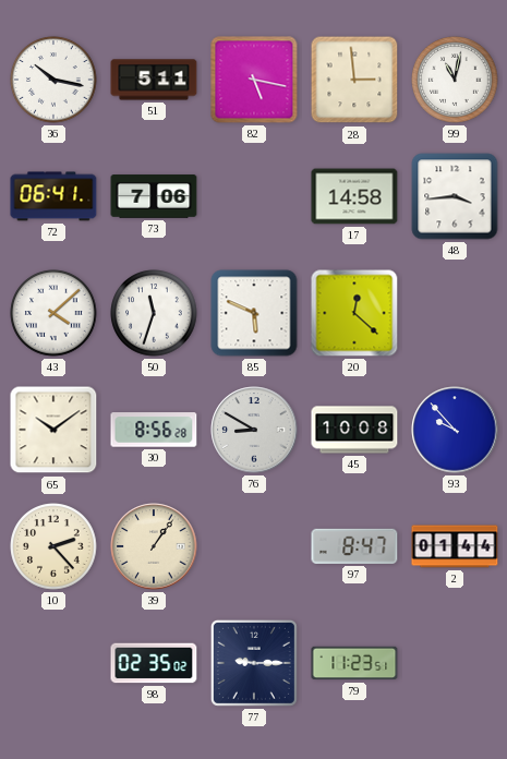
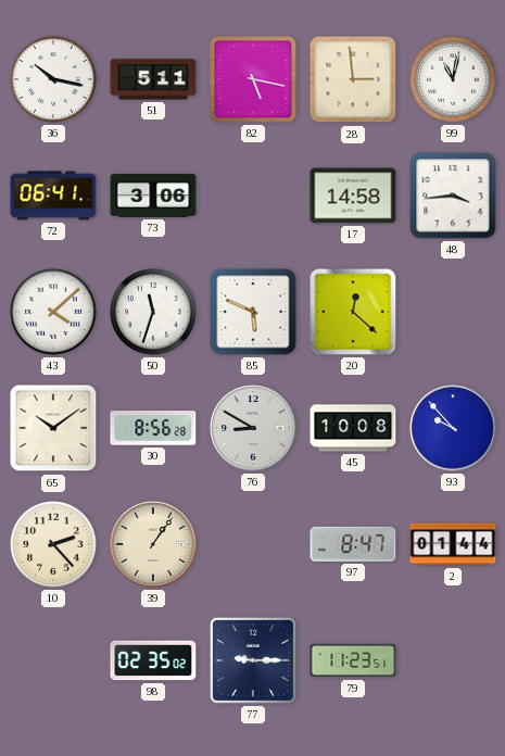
73: 7:06 -> 3:06 (153, 196)
